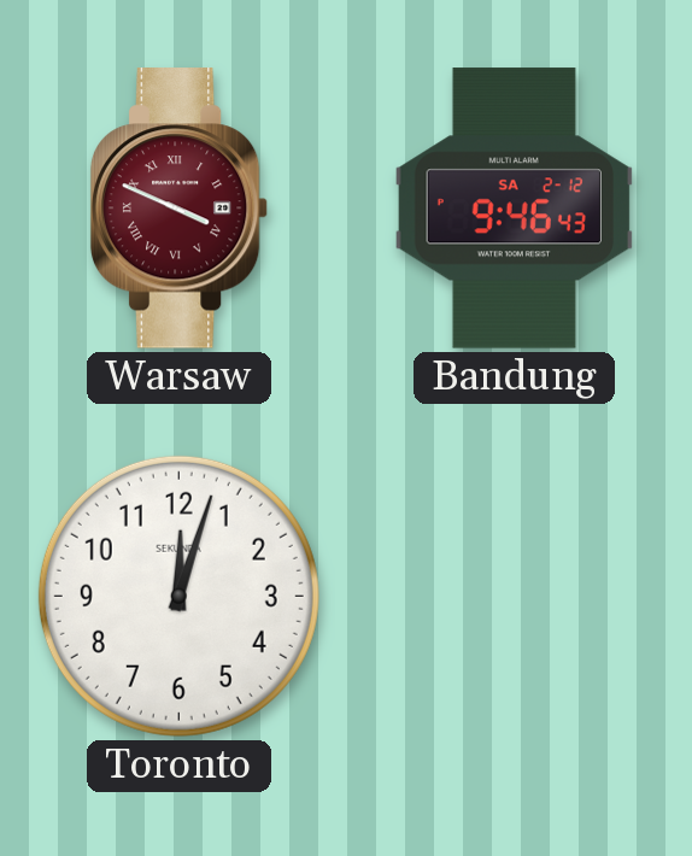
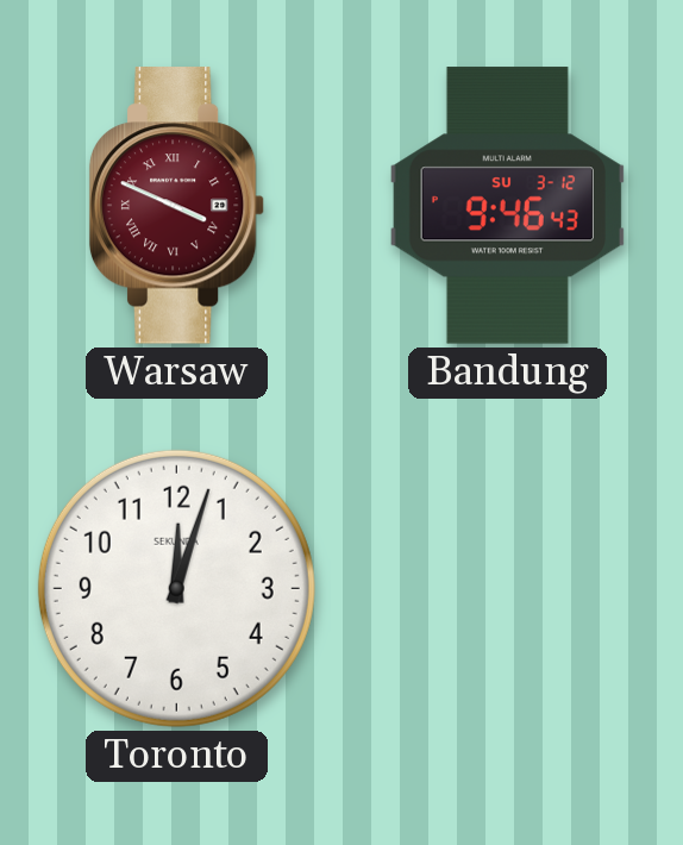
Bandung date: SA 2-12 -> SU 3-12 (507, 206)
